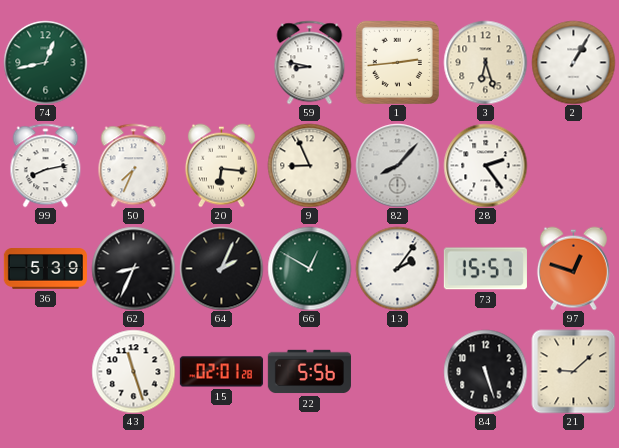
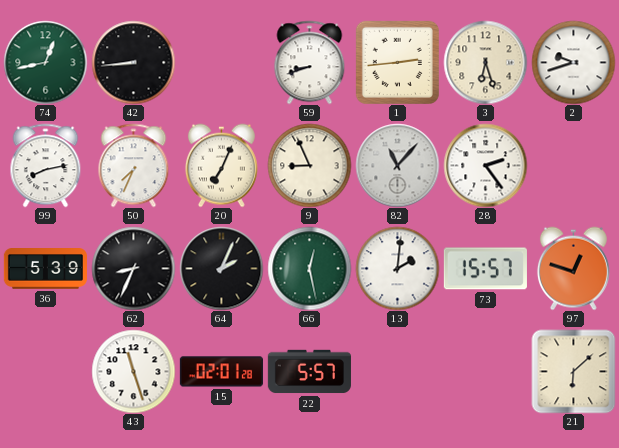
42: none -> 8:44 (133, 62)
59: 8:47 -> 8:42 (310, 62)
2: 1:05 -> 9:42 (573, 62)
20: 6:16 -> 7:04 (221, 165)
82: 8:07 -> 11:07 (397, 165)
66: 12:50 -> 12:28 (309, 268)
13: 2:06 -> 2:01 (397, 268)
22: 5:56 -> 5:57 (309, 372)
84: 5:27 -> none (485, 371)
21: 9:08 -> 6:08 (573, 371)
